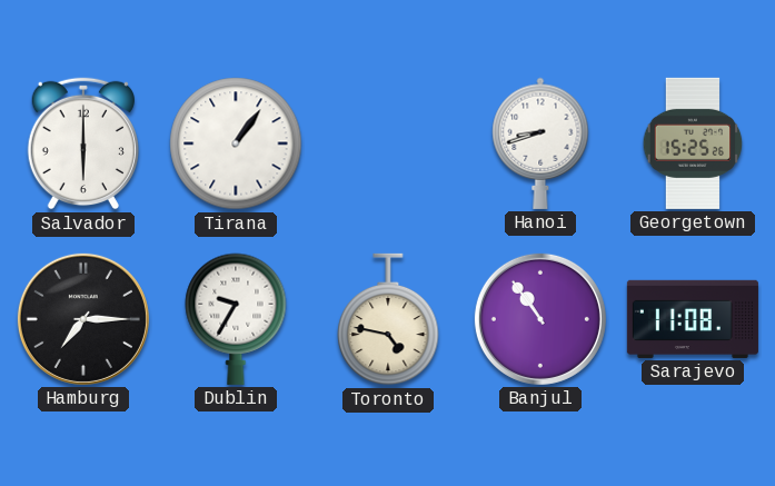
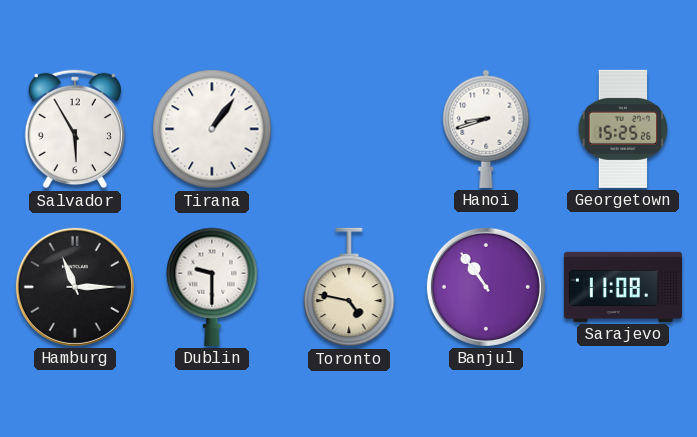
Salvador: 6:00 -> 5:55 (75, 129)
Hamburg: 7:15 -> 11:15 (75, 287)
Dublin: 9:35 -> 9:30 (212, 287)
